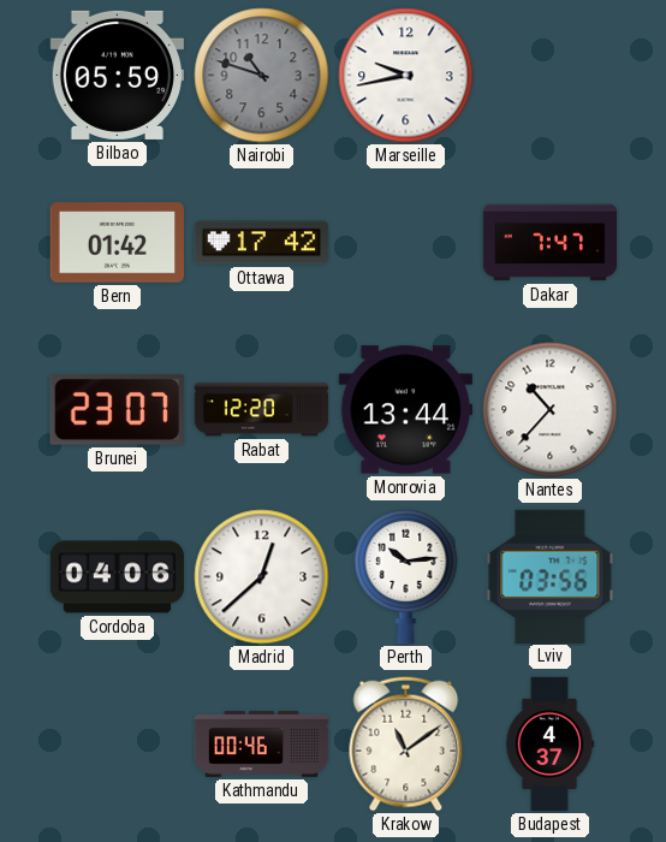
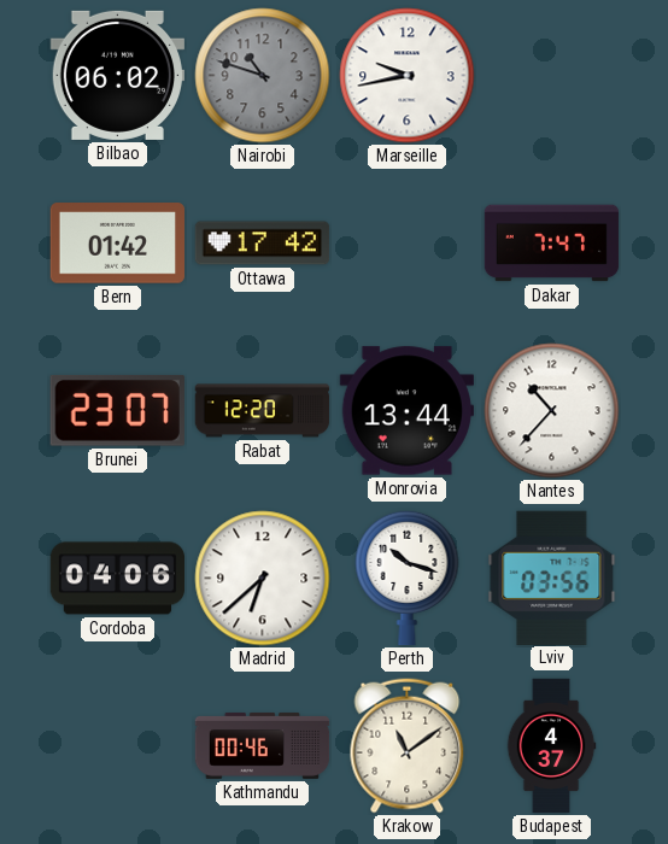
Bilbao: 05:59 -> 06:02 (117, 75)
Madrid: 12:38 -> 6:38 (263, 579)
Perth: 10:14 -> 10:18 (408, 578)
